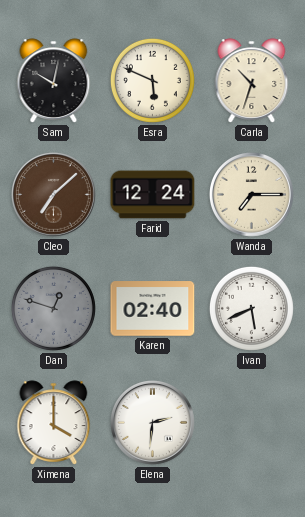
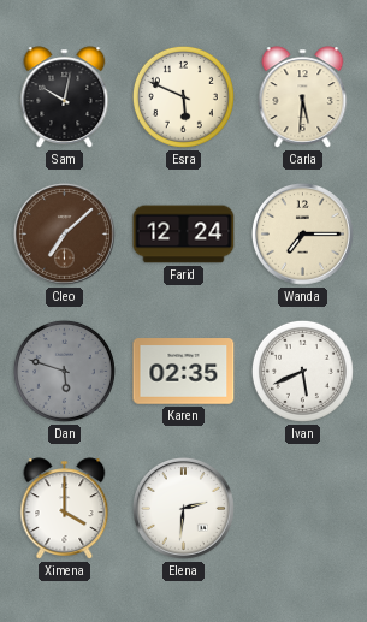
Carla: 10:33 -> 5:31 (303, 97)
Dan: 12:48 -> 5:48 (64, 371)
Karen: 02:40 -> 02:35 (184, 372)
